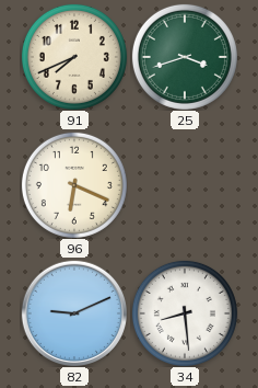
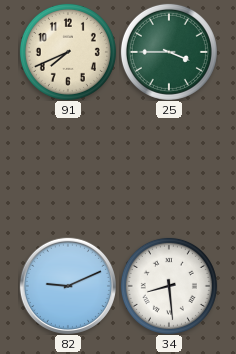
25: 3:42 -> 3:45 (169, 52)
96: 6:19 -> none (74, 185)
